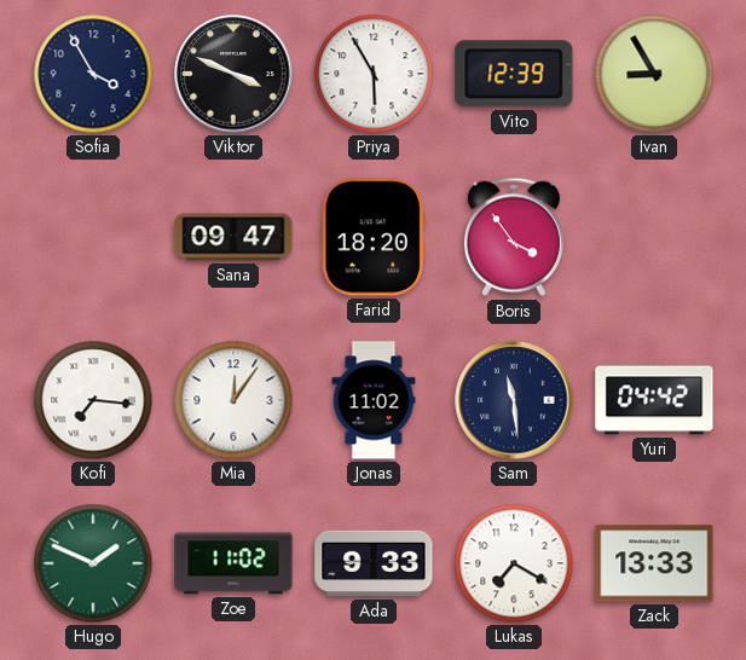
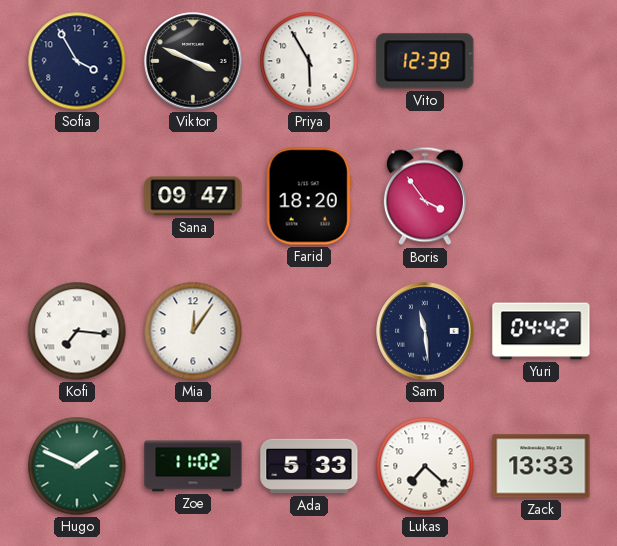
Ivan: 8:55 -> none (654, 74)
Jonas: 11:02 -> none (374, 400)
Ada: 9:33 -> 5:33 (309, 466)
Lukas: 7:20 -> 7:22 (425, 466)
